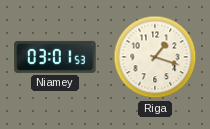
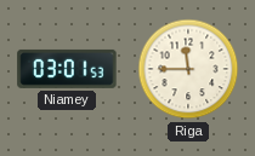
Riga: 1:18 -> 11:45 (188, 69)
